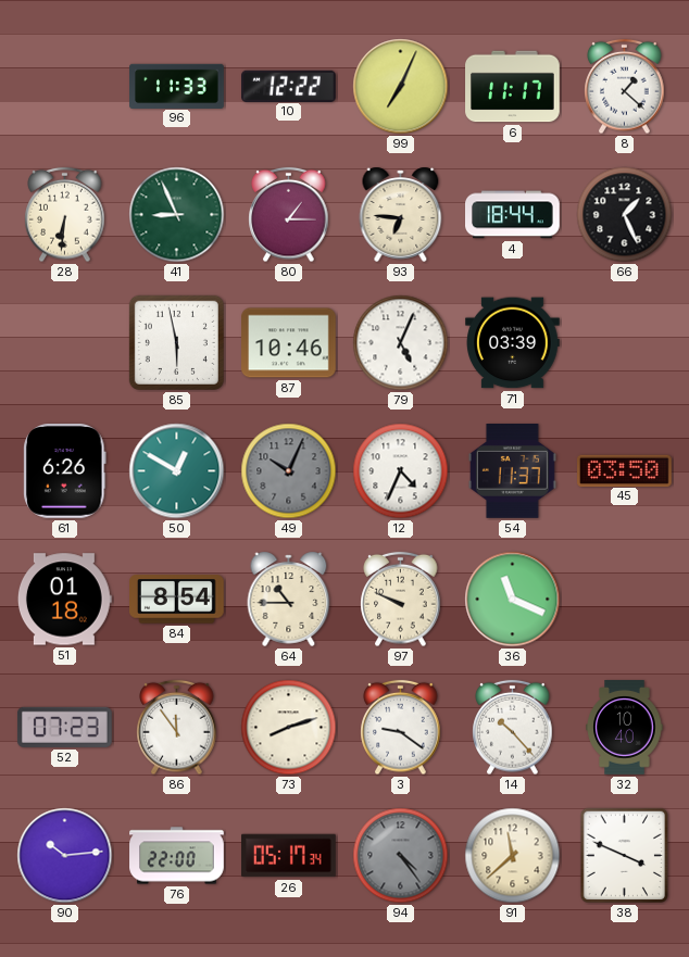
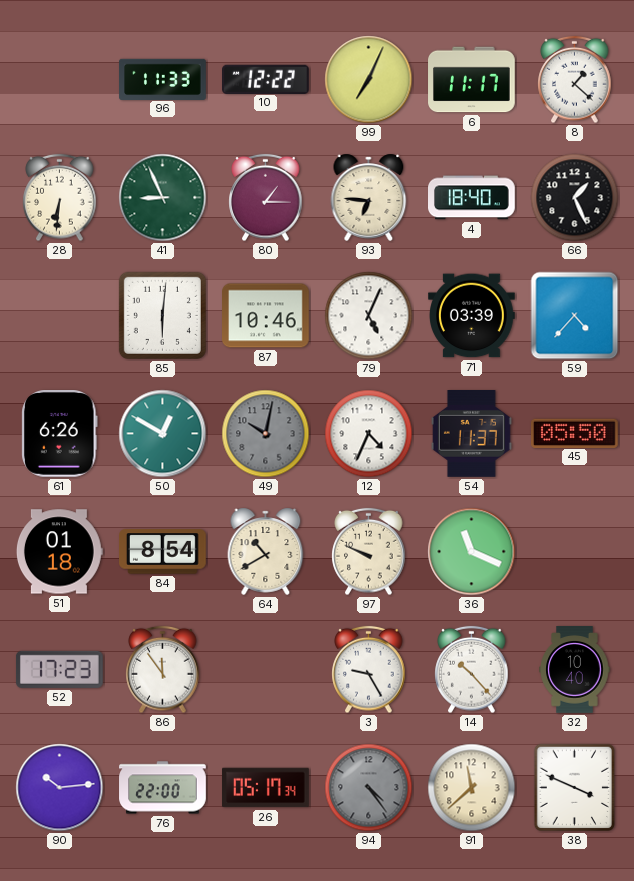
4: 18:44 -> 18:40 (472, 198)
85: 5:58 -> 6:01 (162, 315)
59: none -> 4:37 (575, 316)
49: 10:04 -> 10:02 (266, 434)
45: 03:50 -> 05:50 (575, 433)
64: 10:45 -> 10:40 (266, 551)
52: 07:23 -> 17:23 (59, 669)
73: 8:12 -> none (289, 728)
3: 9:21 -> 9:25 (369, 670)
